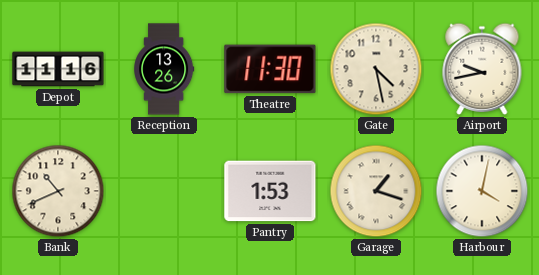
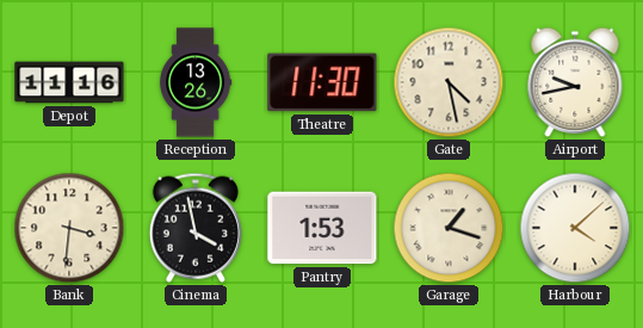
Bank: 10:41 -> 3:31 (69, 228)
Cinema: none -> 3:58 (196, 228)
Harbour: 4:02 -> 4:08 (575, 228)
